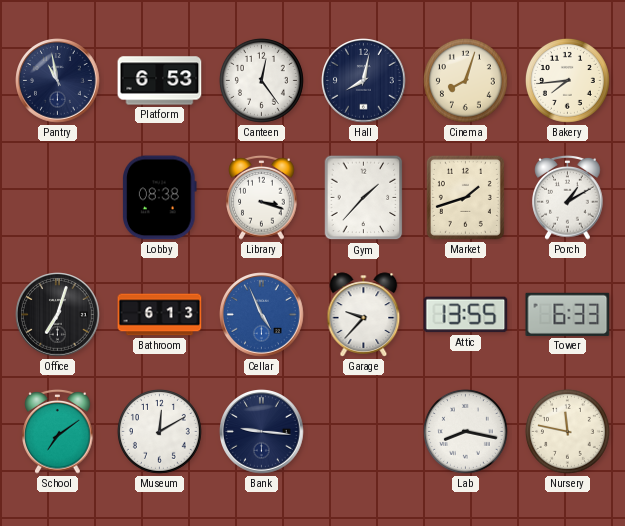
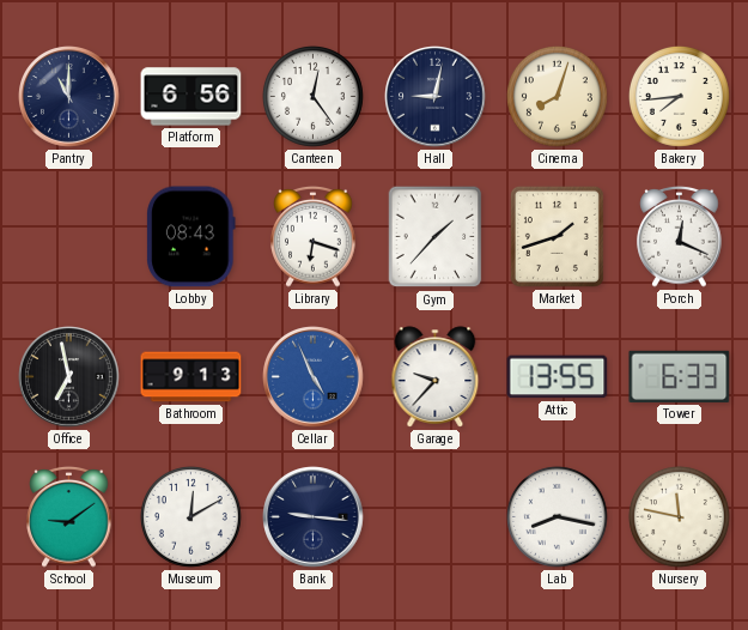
Pantry: 10:58 -> 11:00 (69, 97)
Platform: 6:53 -> 6:56 (191, 97)
Hall: 8:02 -> 9:02 (436, 97)
Lobby: 08:38 -> 08:43 (191, 237)
Library: 3:18 -> 6:18 (314, 236)
Porch: 1:10 -> 12:19 (680, 236)
Office: 7:03 -> 6:58 (69, 377)
Bathroom: 6:13 -> 9:13 (191, 377)
School: 7:09 -> 9:09 (69, 516)
